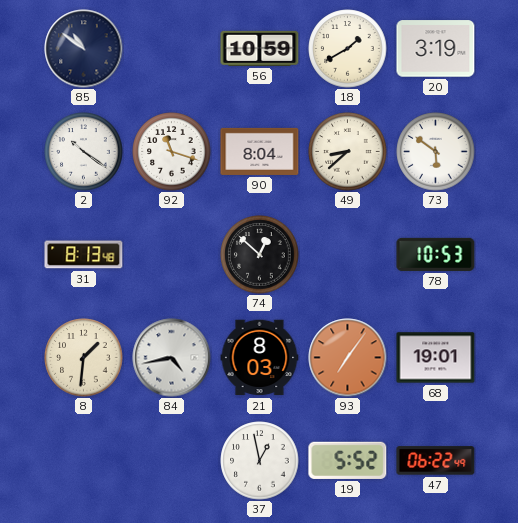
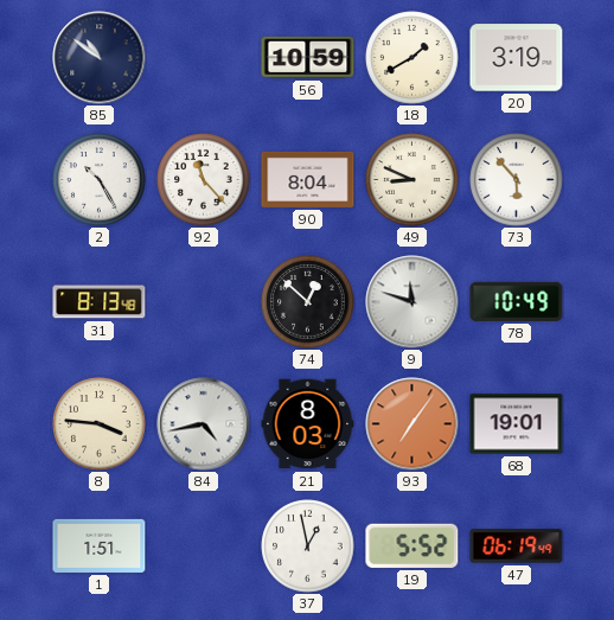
2: 10:21 -> 10:25 (100, 180)
92: 11:18 -> 11:23 (204, 180)
49: 8:38 -> 8:49 (412, 180)
73: 5:51 -> 5:53 (517, 180)
9: none -> 11:48 (412, 302)
78: 10:53 -> 10:49 (517, 301)
8: 1:31 -> 3:46 (100, 424)
1: none -> 1:51 (100, 545)
47: 06:22 -> 06:19 (517, 547)
